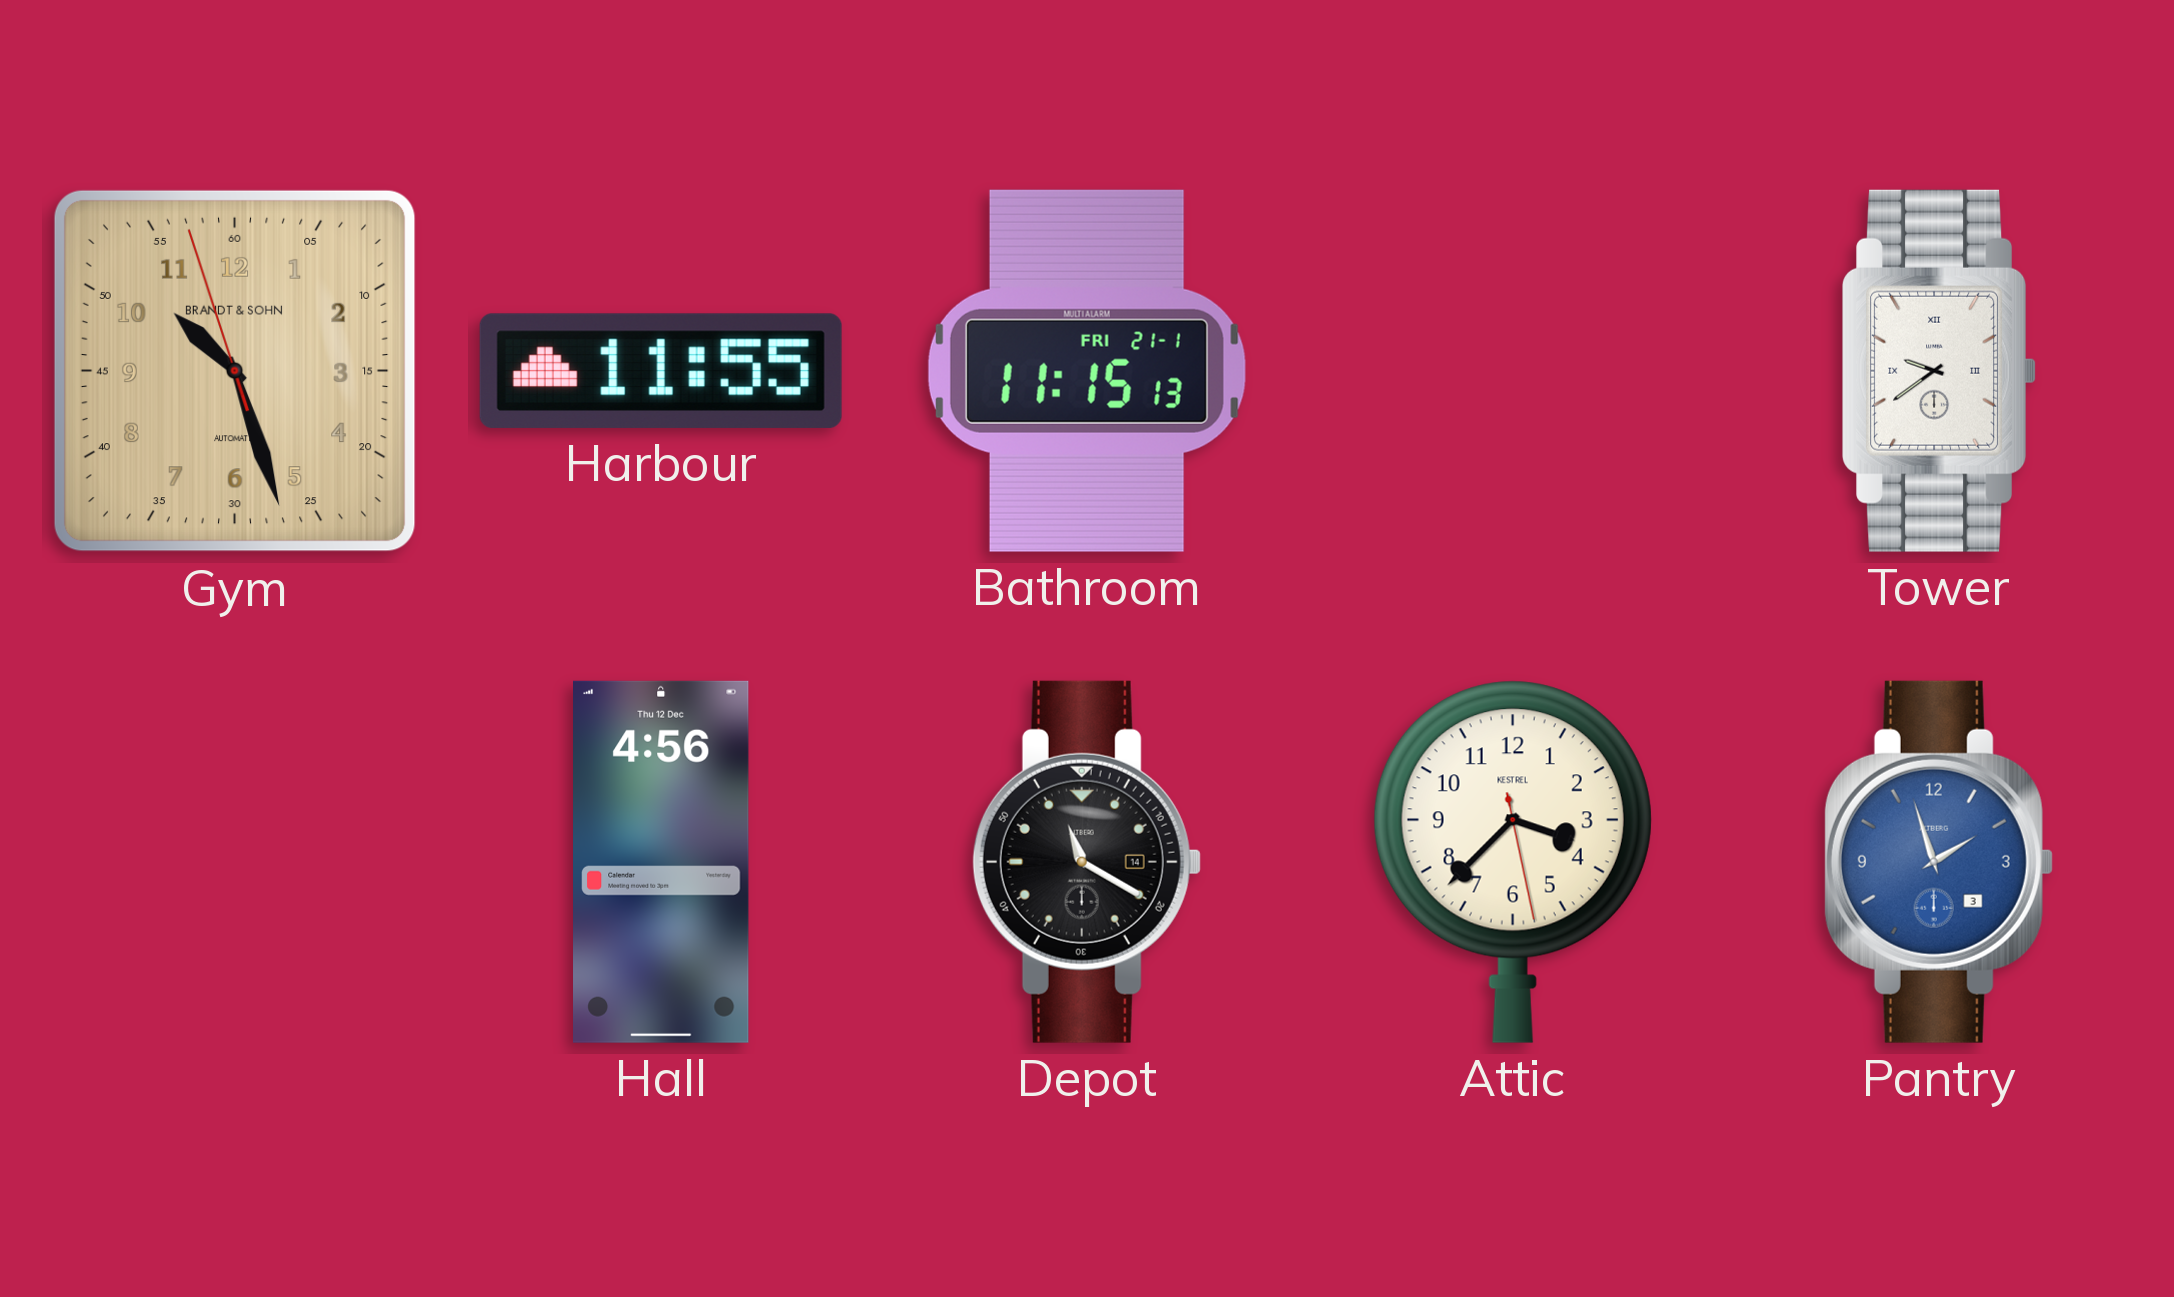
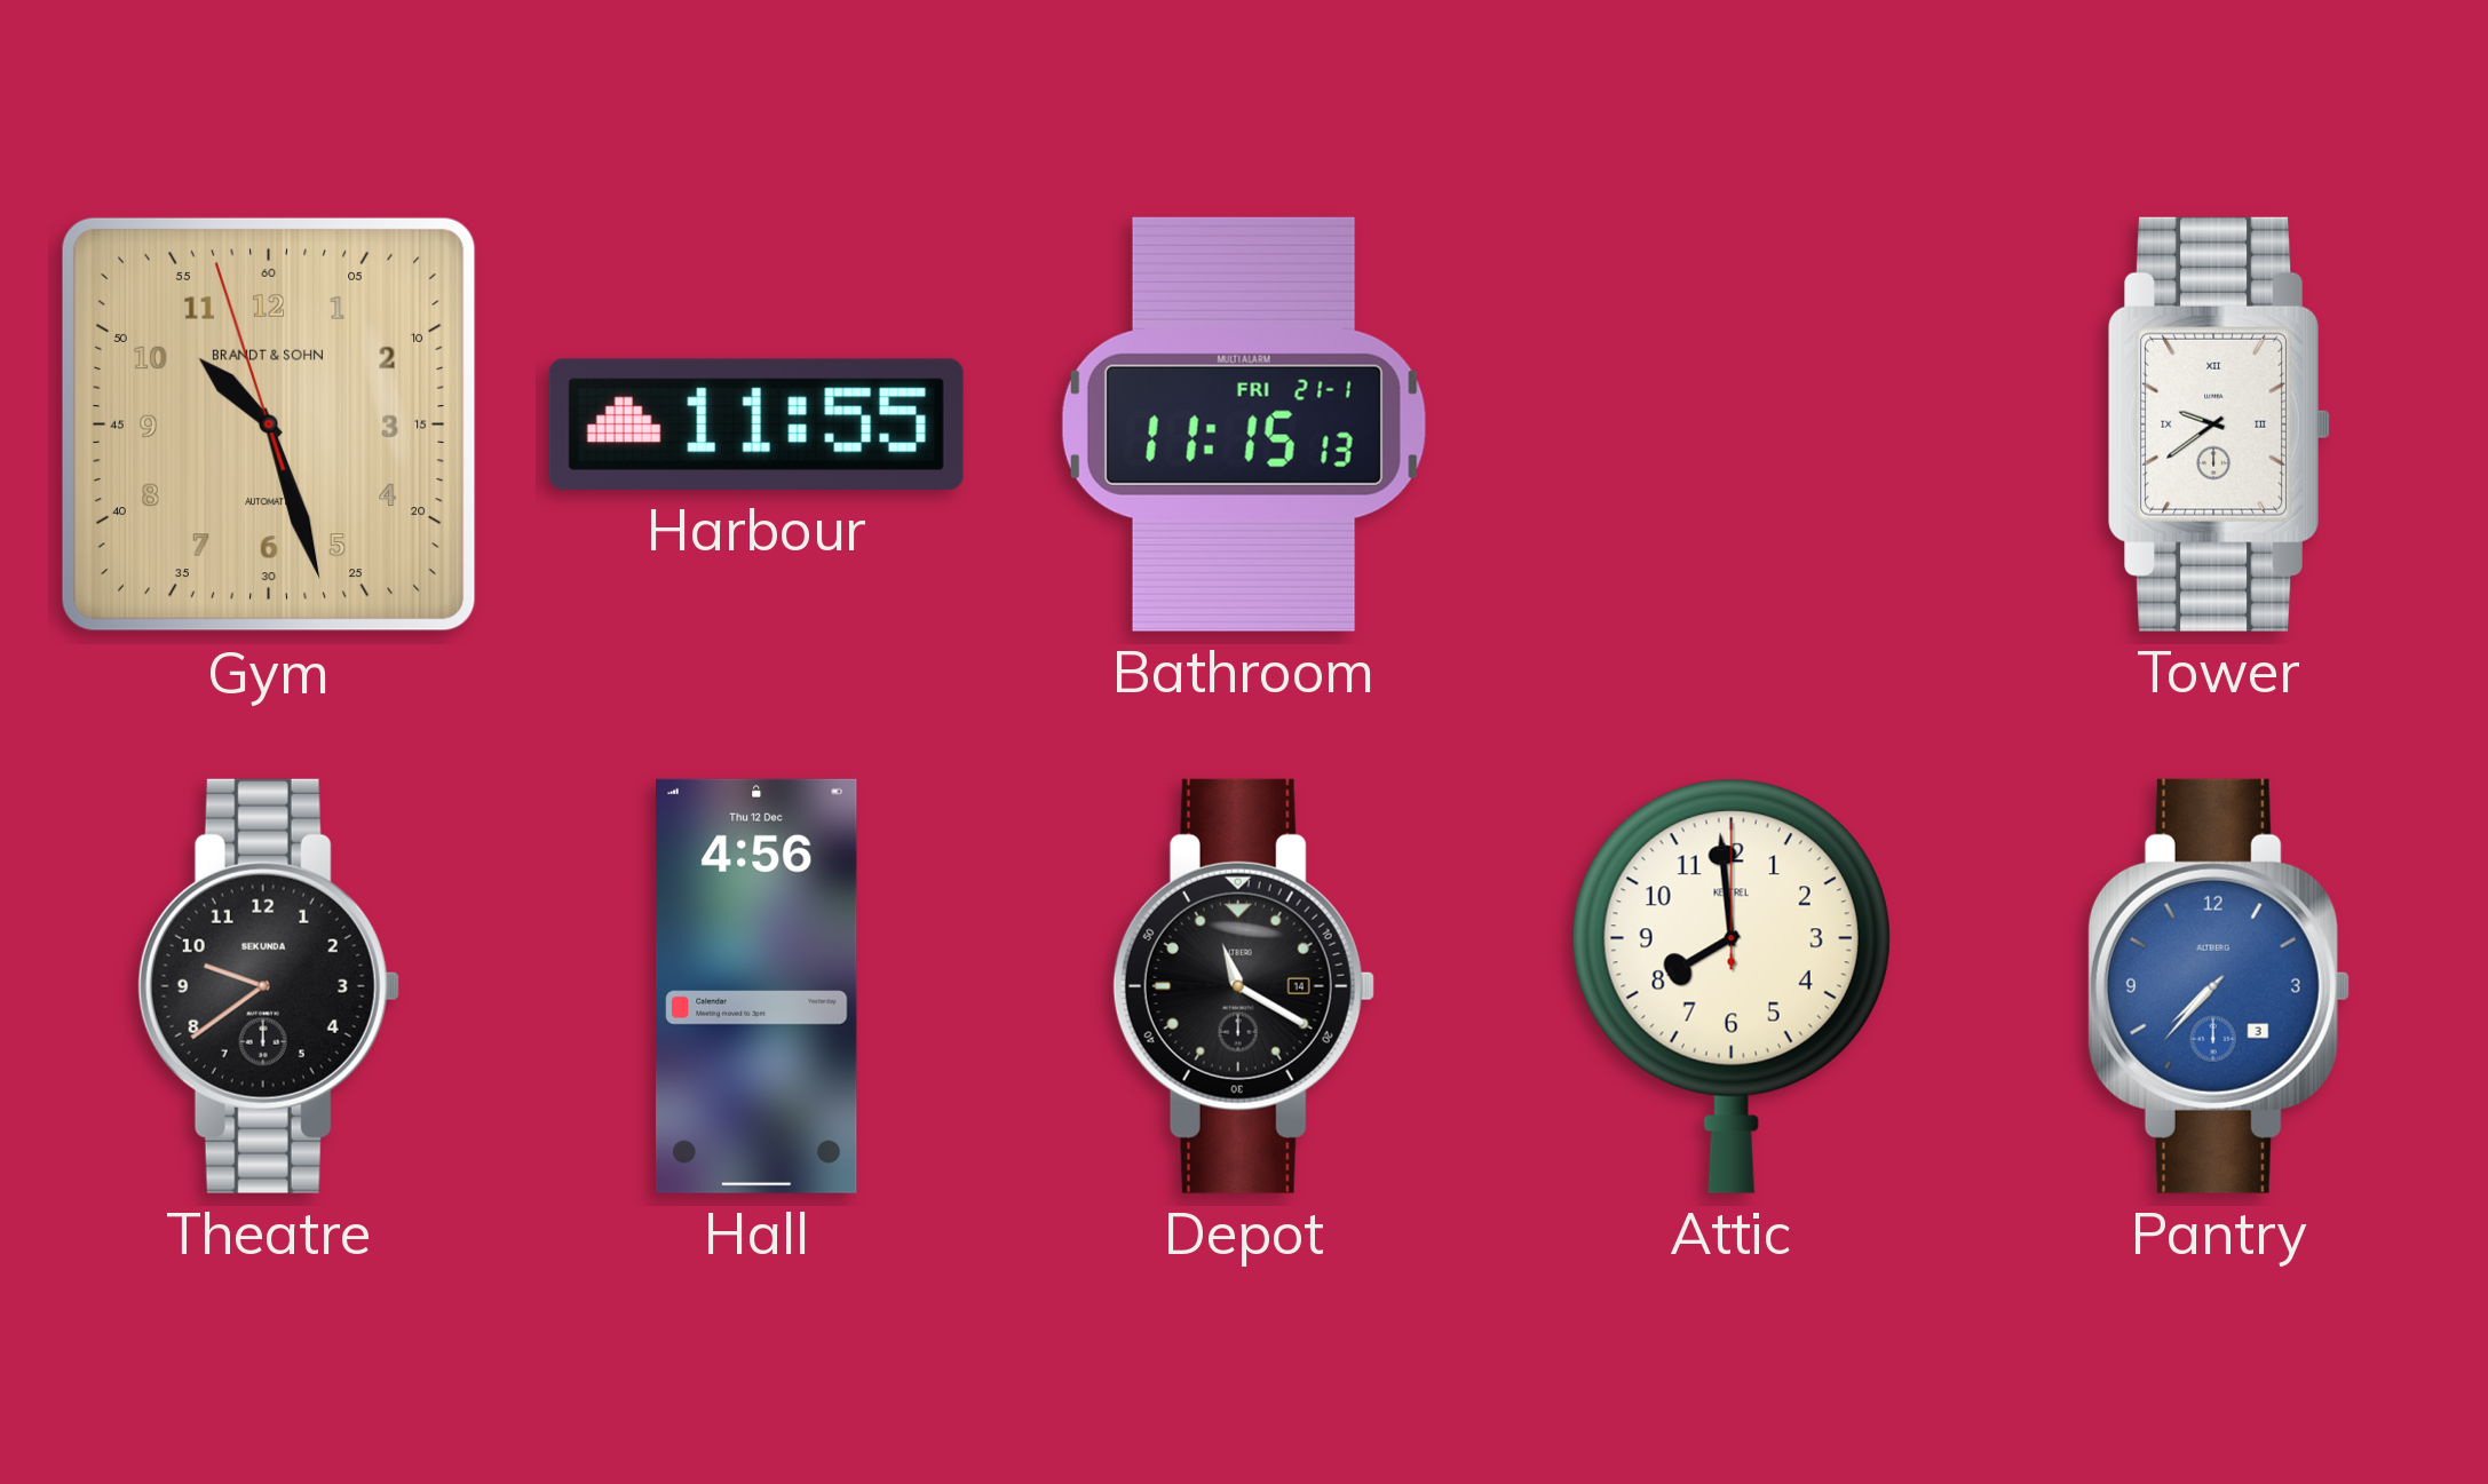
Theatre: none -> 9:39 (269, 986)
Attic: 3:37 -> 7:59 (1732, 986)
Pantry: 1:57 -> 7:37 (2219, 986)
